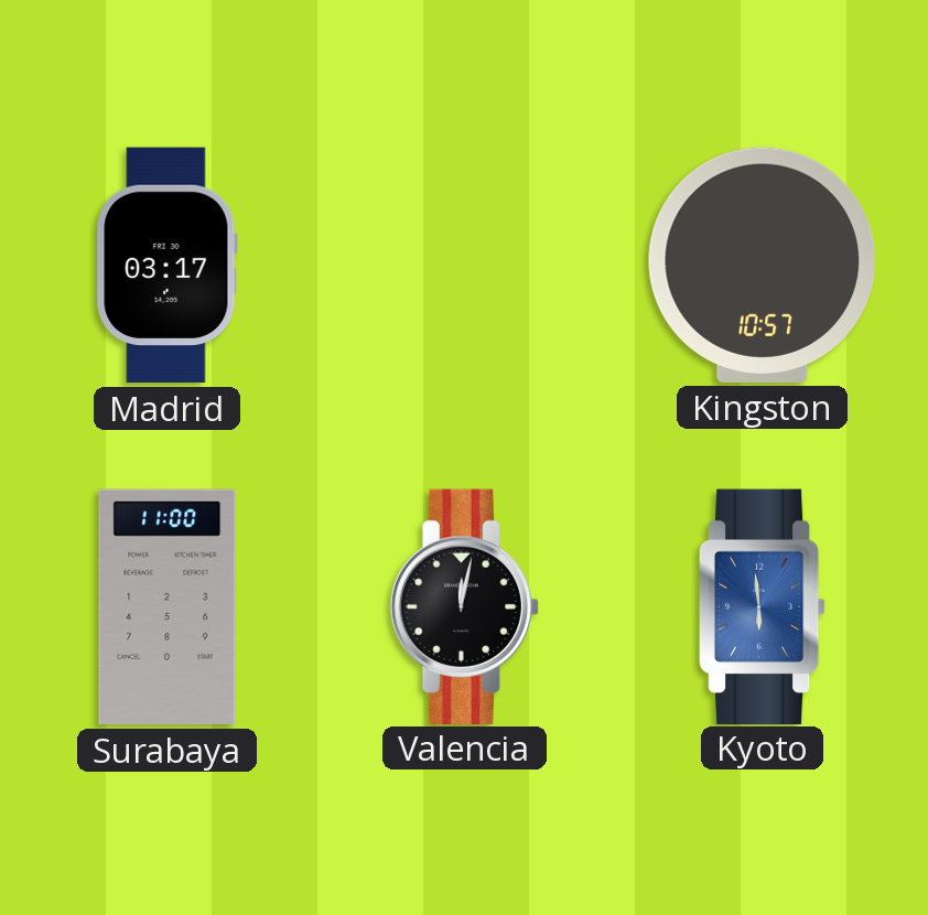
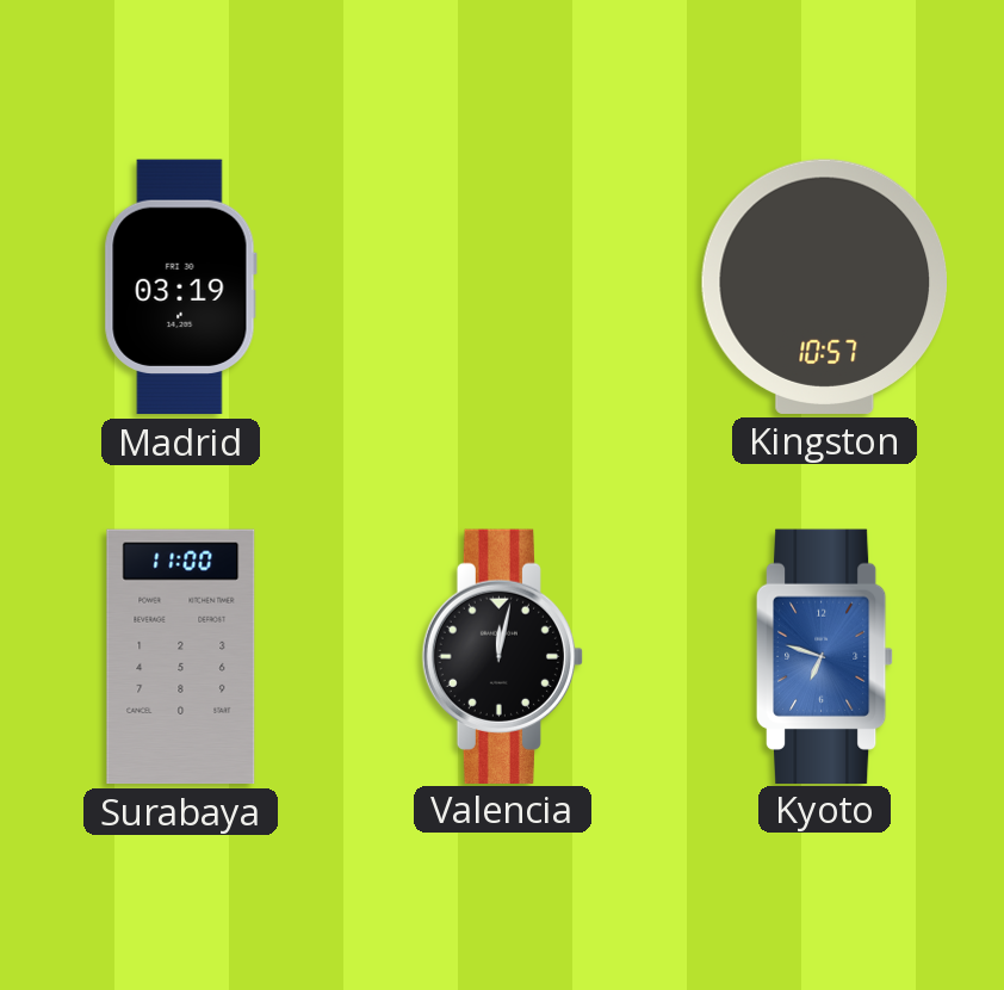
Madrid: 03:17 -> 03:19 (180, 287)
Kyoto: 5:59 -> 6:48 (824, 656)
